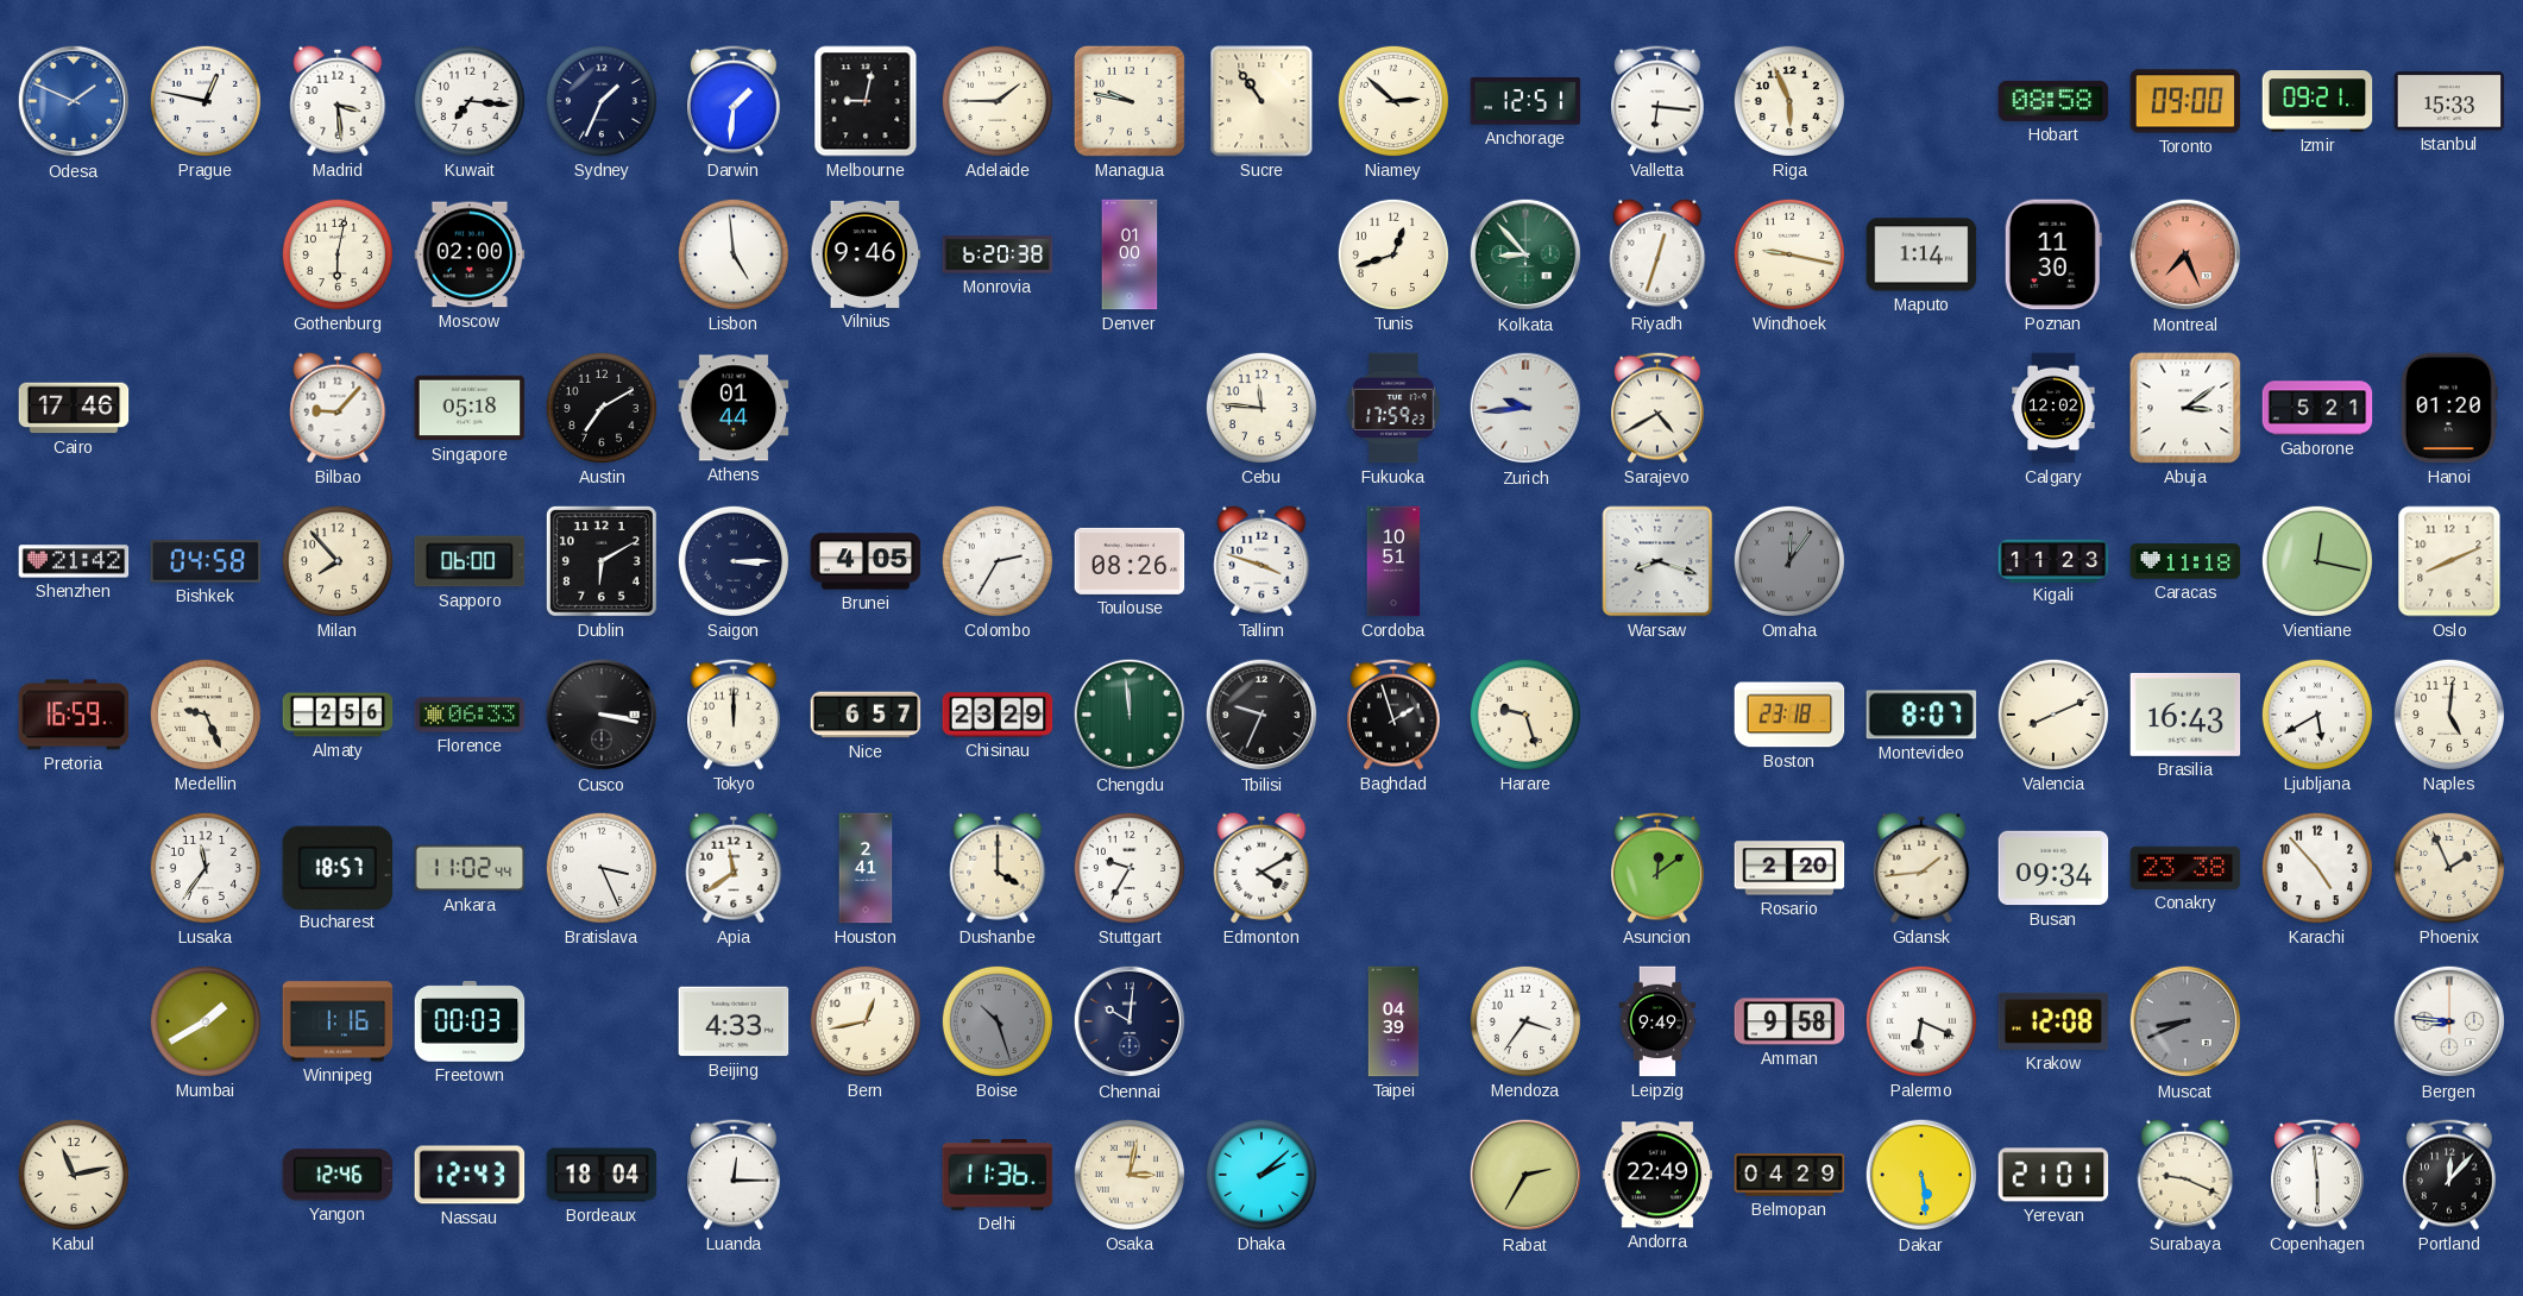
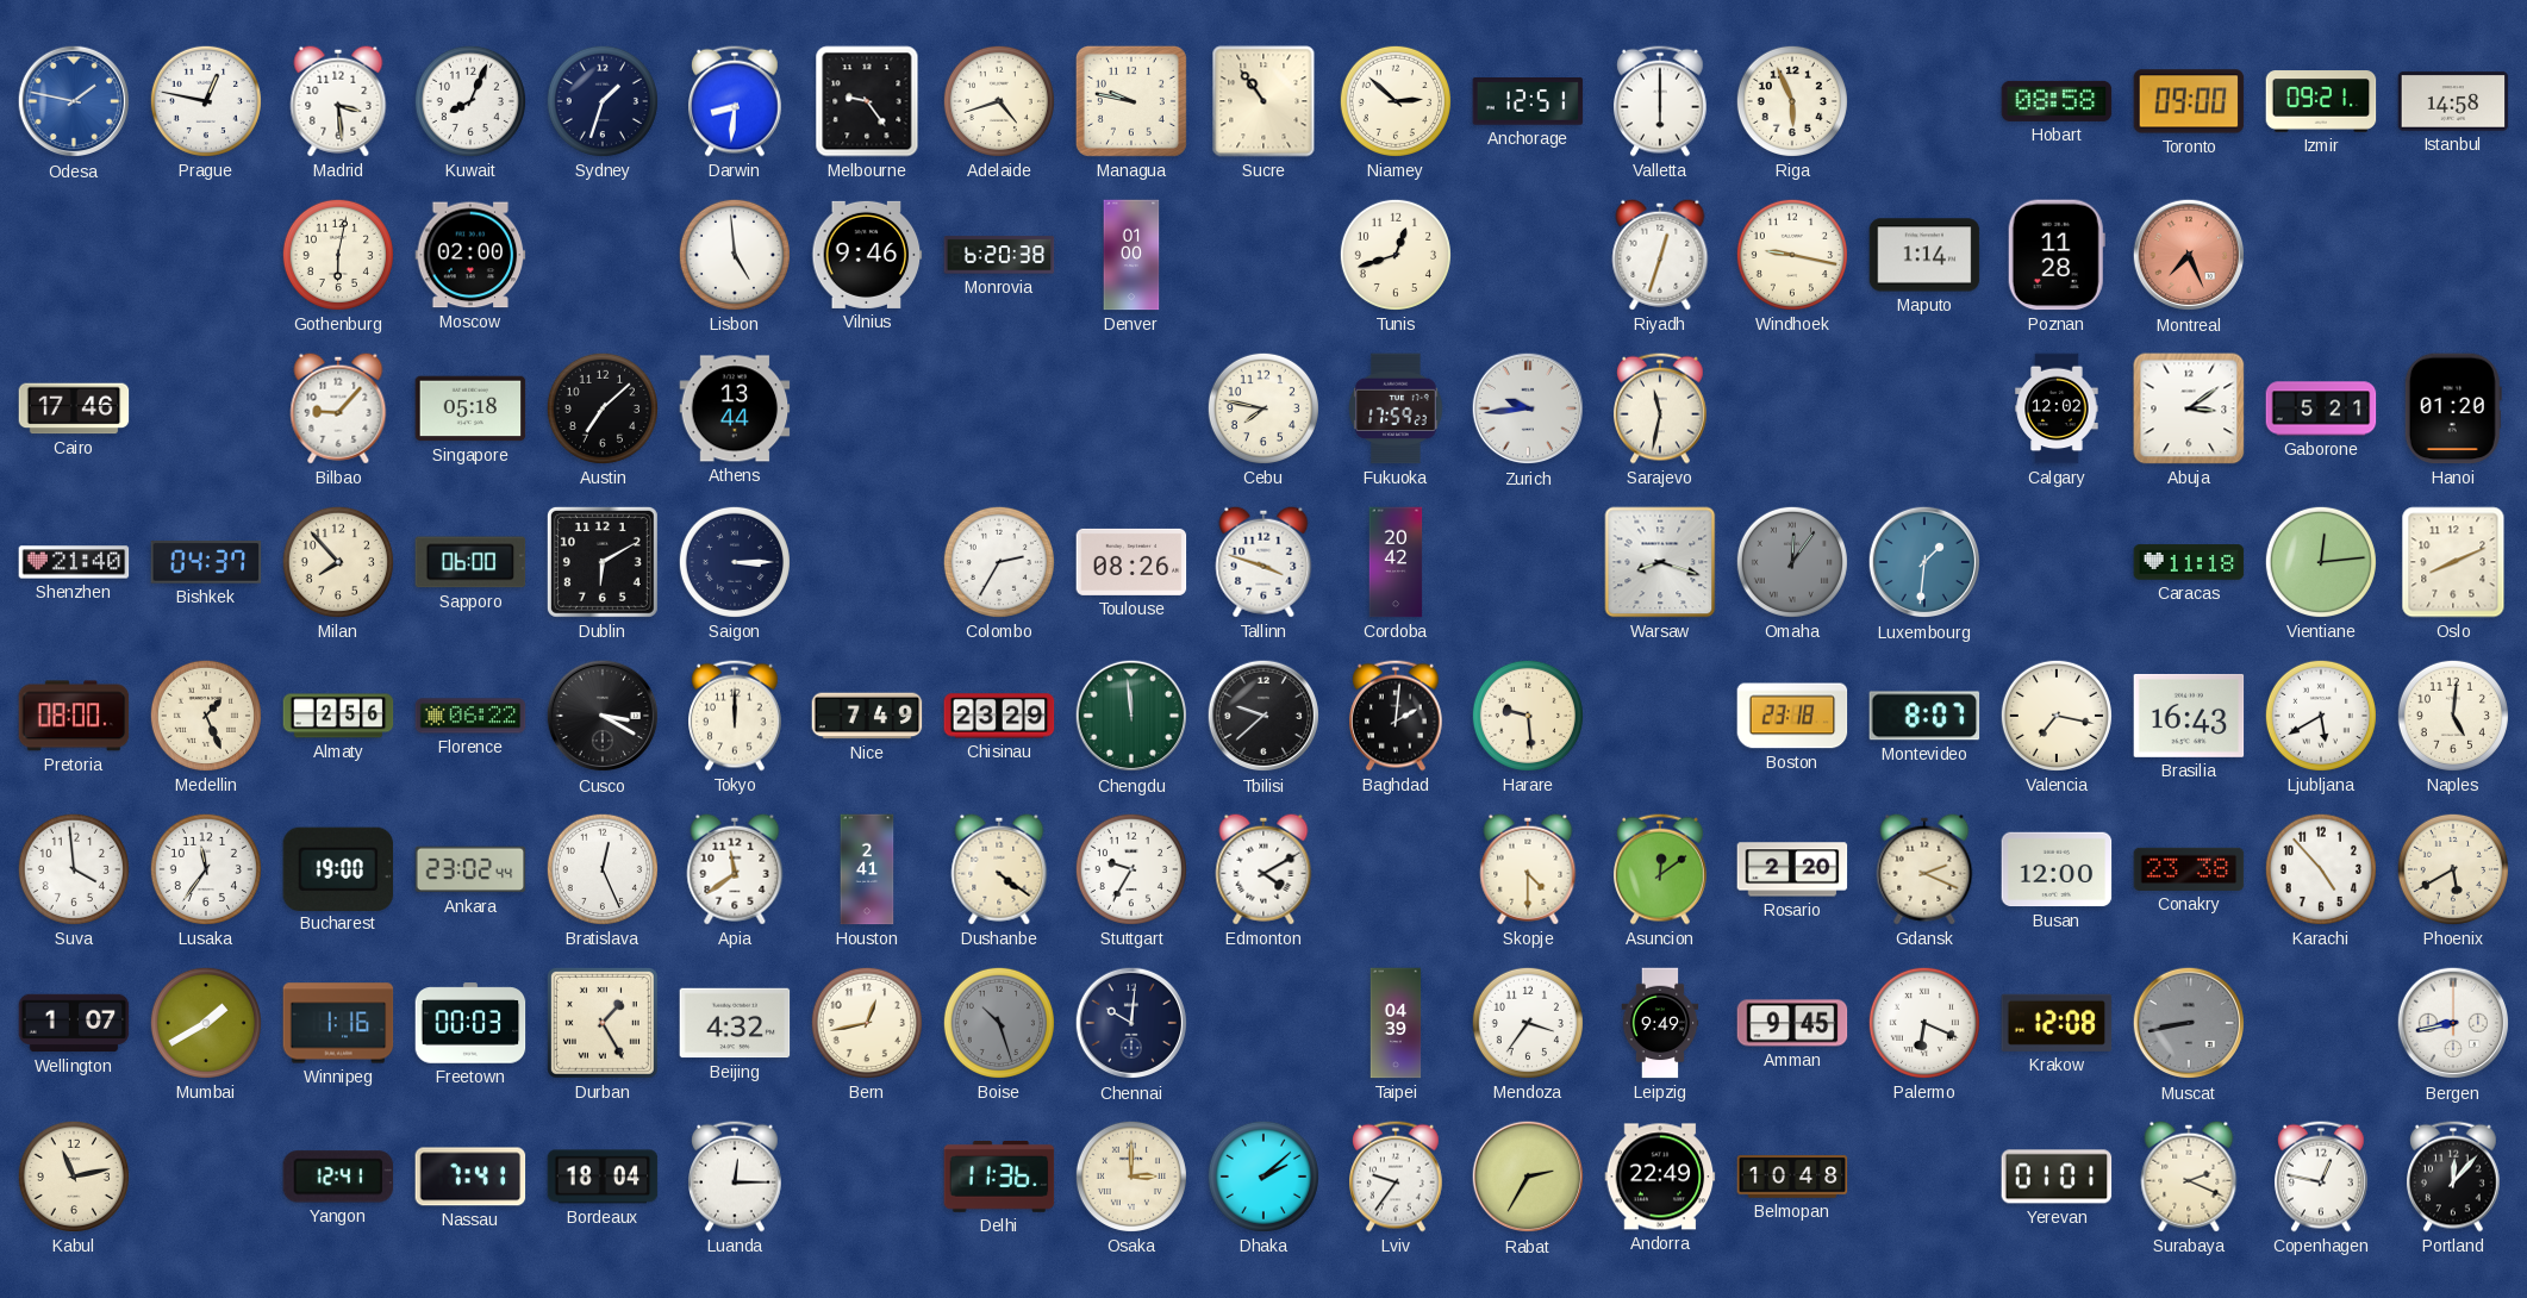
Odesa: 1:49 -> 1:47 (73, 101)
Kuwait: 7:16 -> 8:04 (470, 101)
Sydney: 1:34 -> 1:33 (603, 101)
Darwin: 1:31 -> 8:31 (736, 101)
Melbourne: 9:02 -> 9:24 (867, 101)
Adelaide: 1:45 -> 4:42 (999, 101)
Valletta: 6:16 -> 6:00 (1661, 101)
Istanbul: 15:33 -> 14:58 (2453, 101)
Kolkata: 8:53 -> none (1524, 254)
Poznan: 11:30 -> 11:28 (2057, 255)
Austin: 7:10 -> 7:08 (603, 408)
Athens: 01:44 -> 13:44 (735, 408)
Cebu: 11:46 -> 7:47 (1263, 408)
Sarajevo: 4:40 -> 11:32 (1661, 408)
Shenzhen: 21:42 -> 21:40 (74, 562)
Bishkek: 04:58 -> 04:37 (206, 562)
Brunei: 4:05 -> none (866, 561)
Cordoba: 10:51 -> 20:42 (1396, 562)
Luxembourg: none -> 1:31 (1923, 562)
Kigali: 11:23 -> none (2053, 560)
Vientiane: 12:17 -> 12:14 (2321, 562)
Pretoria: 16:59 -> 08:00 (74, 716)
Medellin: 9:26 -> 1:26 (206, 716)
Florence: 06:33 -> 06:22 (470, 716)
Cusco: 3:17 -> 3:20 (601, 716)
Nice: 6:57 -> 7:49 (867, 716)
Tbilisi: 9:34 -> 9:38 (1262, 716)
Baghdad: 1:57 -> 2:01 (1397, 716)
Harare: 9:27 -> 9:29 (1528, 716)
Valencia: 8:11 -> 7:17 (2057, 716)
Suva: none -> 3:59 (74, 869)
Bucharest: 18:57 -> 19:00 (338, 868)
Ankara: 11:02 -> 23:02 (470, 869)
Bratislava: 3:26 -> 12:26 (603, 869)
Dushanbe: 4:00 -> 4:21 (999, 869)
Skopje: none -> 4:30 (1528, 869)
Gdansk: 1:44 -> 2:19 (1924, 869)
Busan: 09:34 -> 12:00 (2057, 869)
Phoenix: 1:56 -> 5:40 (2453, 869)
Wellington: none -> 1:07 (74, 1023)
Durban: none -> 1:25 (603, 1023)
Beijing: 4:33 -> 4:32 (735, 1023)
Amman: 9:58 -> 9:45 (1792, 1023)
Muscat: 8:41 -> 8:43 (2188, 1023)
Bergen: 8:46 -> 8:43 (2452, 1023)
Yangon: 12:46 -> 12:41 (338, 1177)
Nassau: 12:43 -> 7:41 (470, 1177)
Osaka: 3:02 -> 3:00 (1131, 1177)
Lviv: none -> 9:36 (1397, 1177)
Belmopan: 04:29 -> 10:48 (1792, 1177)
Dakar: 5:29 -> none (1920, 1175)
Yerevan: 21:01 -> 01:01 (2057, 1177)
Surabaya: 9:19 -> 2:19 (2189, 1177)
Copenhagen: 5:59 -> 12:47 (2322, 1177)
